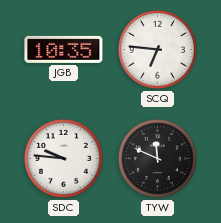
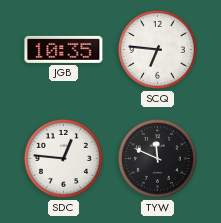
SDC: 9:46 -> 12:46 (63, 158)
